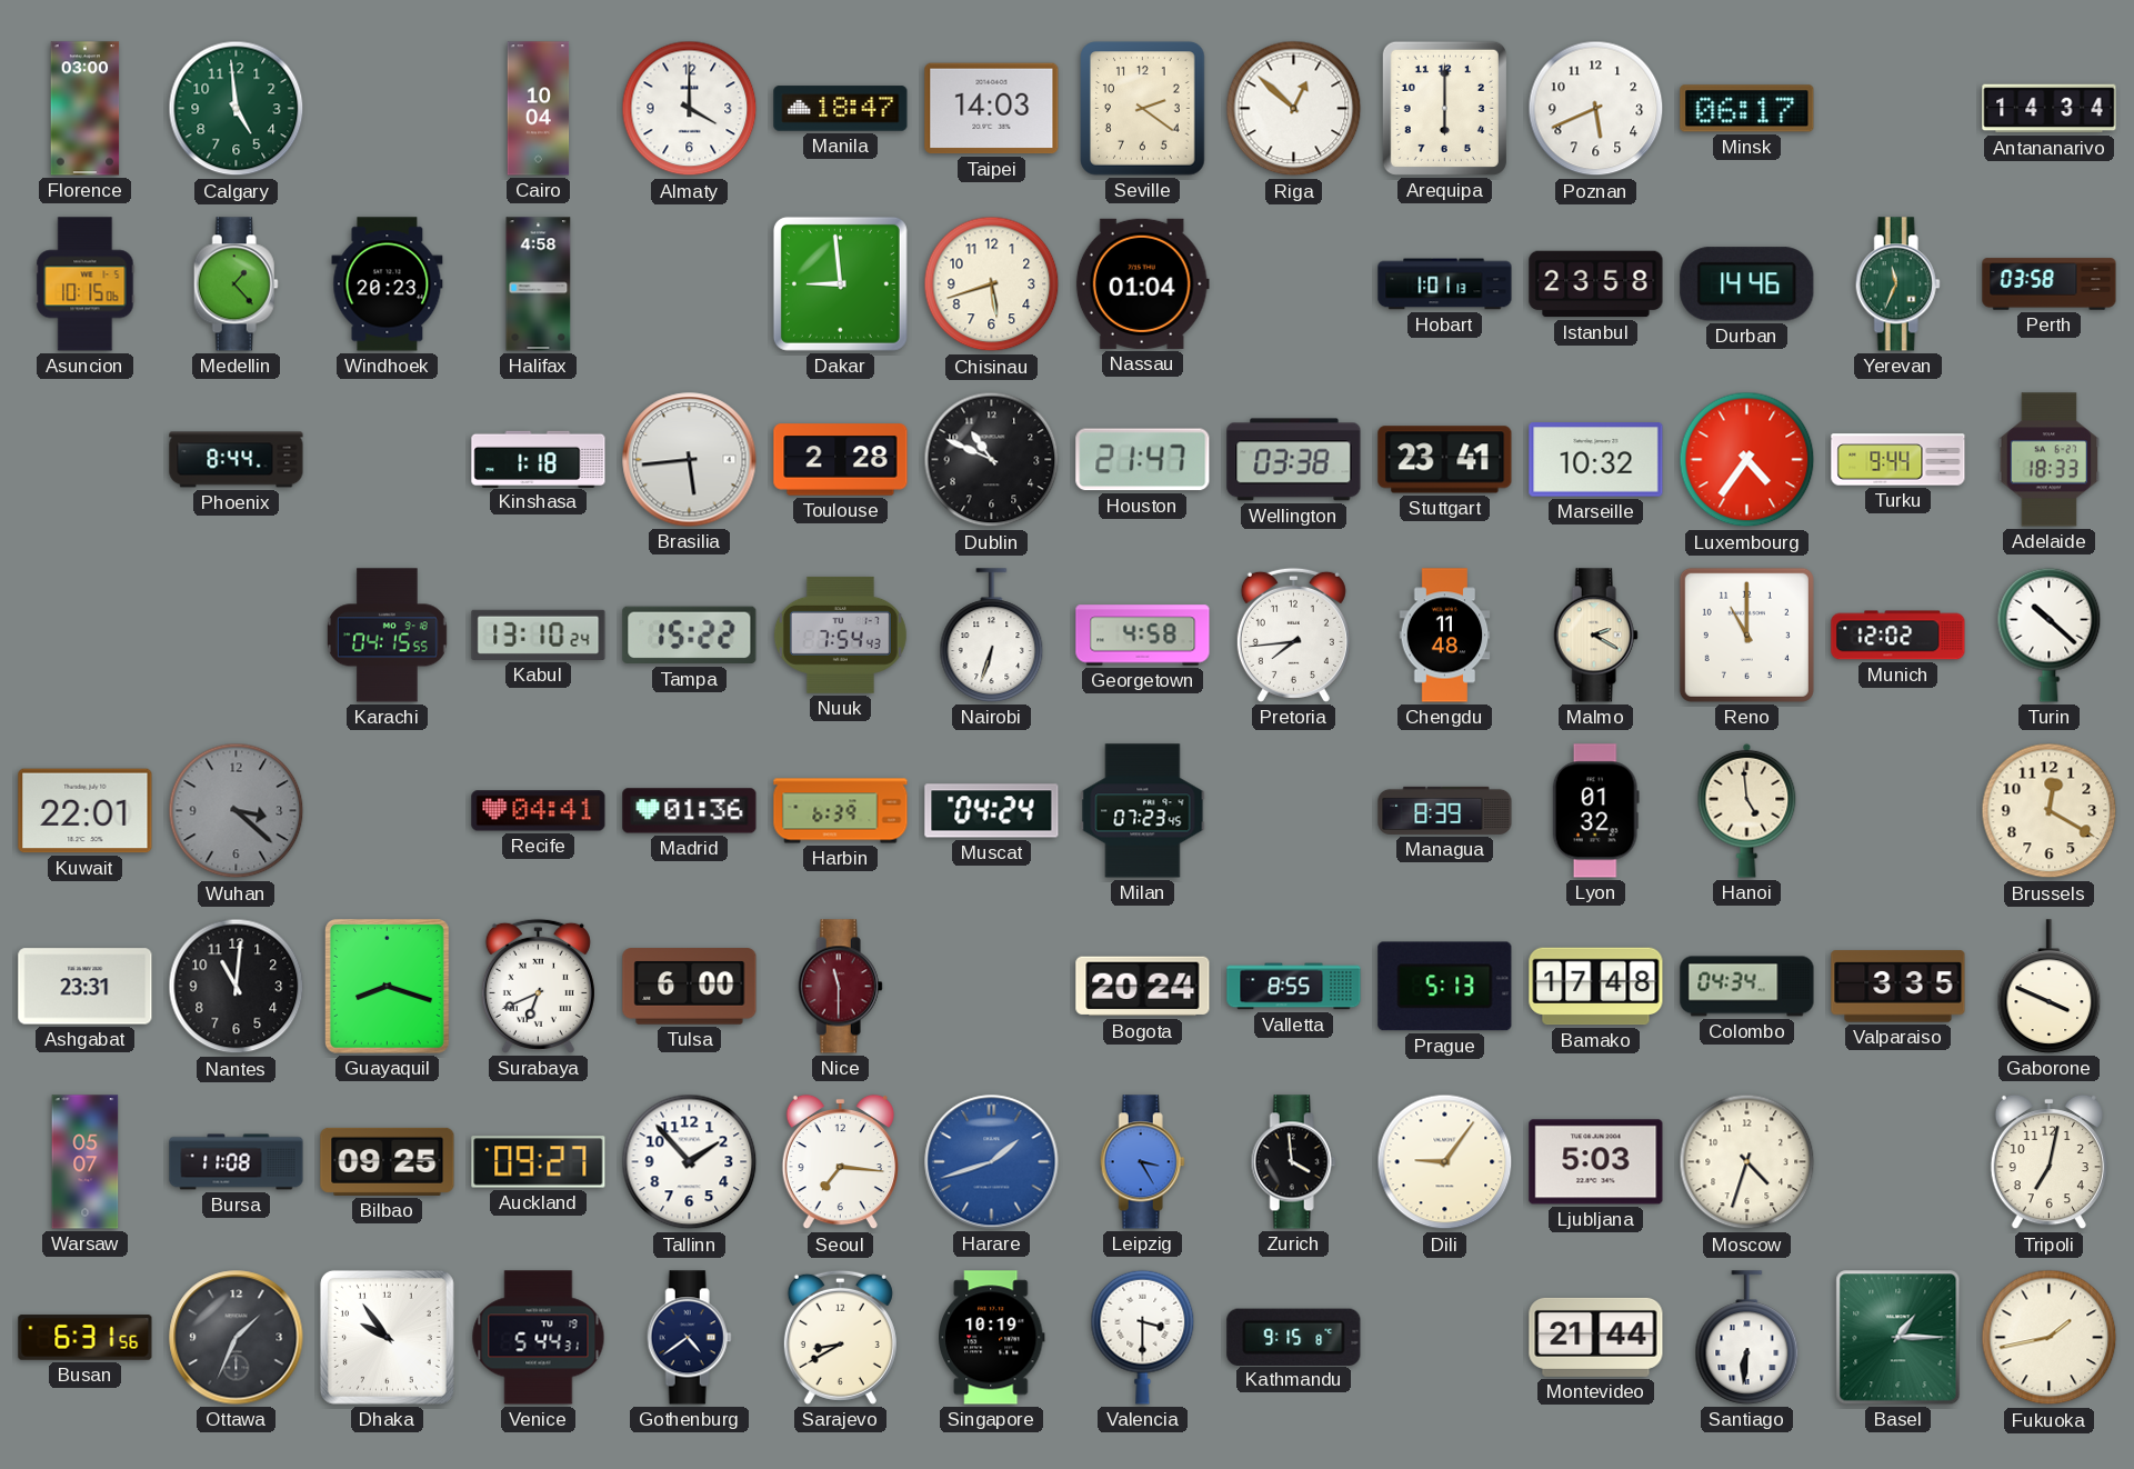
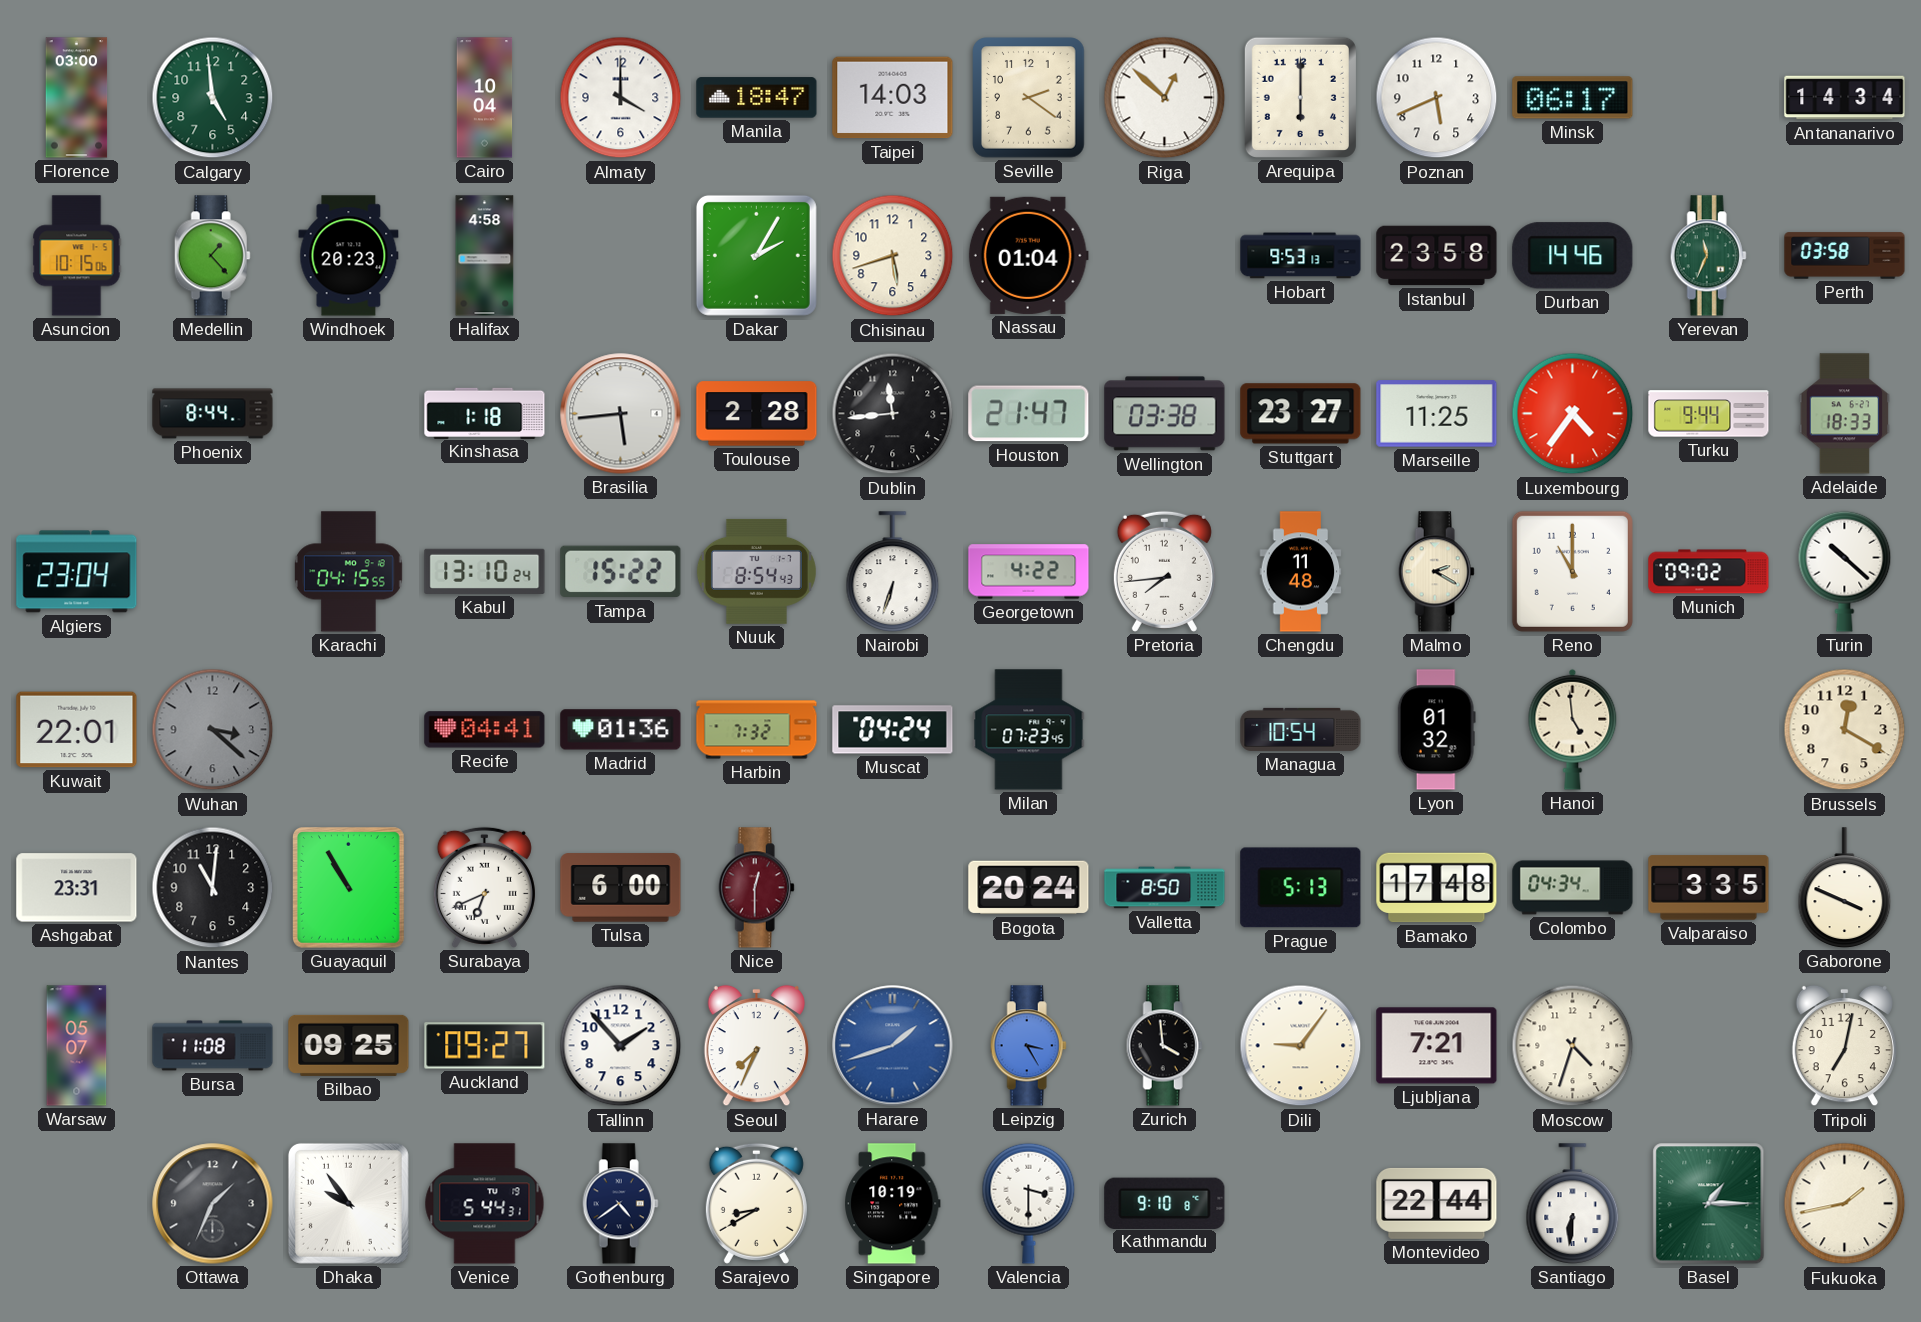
Dakar: 8:59 -> 2:05 (756, 255)
Hobart: 1:01 -> 9:53 (1301, 256)
Dublin: 10:49 -> 11:44 (893, 414)
Stuttgart: 23:41 -> 23:27 (1301, 414)
Marseille: 10:32 -> 11:25 (1437, 414)
Algiers: none -> 23:04 (77, 572)
Nuuk: 7:54 -> 8:54 (756, 571)
Georgetown: 4:58 -> 4:22 (1029, 572)
Munich: 12:02 -> 09:02 (1709, 572)
Harbin: 6:39 -> 7:32 (757, 730)
Managua: 8:39 -> 10:54 (1301, 729)
Guayaquil: 8:18 -> 10:55 (349, 888)
Nice: 11:30 -> 12:30 (756, 888)
Valletta: 8:55 -> 8:50 (1165, 888)
Seoul: 7:16 -> 7:34 (756, 1046)
Ljubljana: 5:03 -> 7:21 (1437, 1046)
Busan: 6:31 -> none (86, 1338)
Kathmandu: 9:15 -> 9:10 (1165, 1203)
Montevideo: 21:44 -> 22:44 (1437, 1203)
